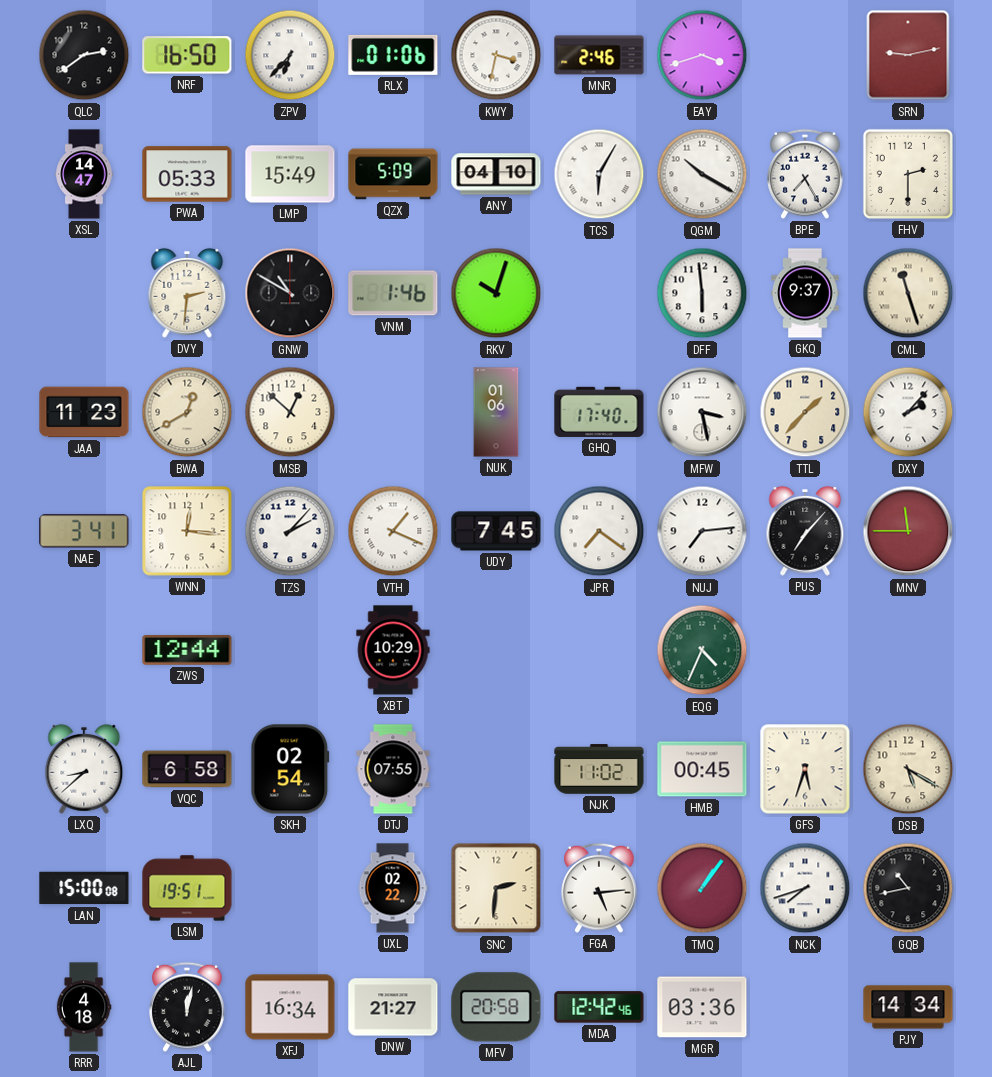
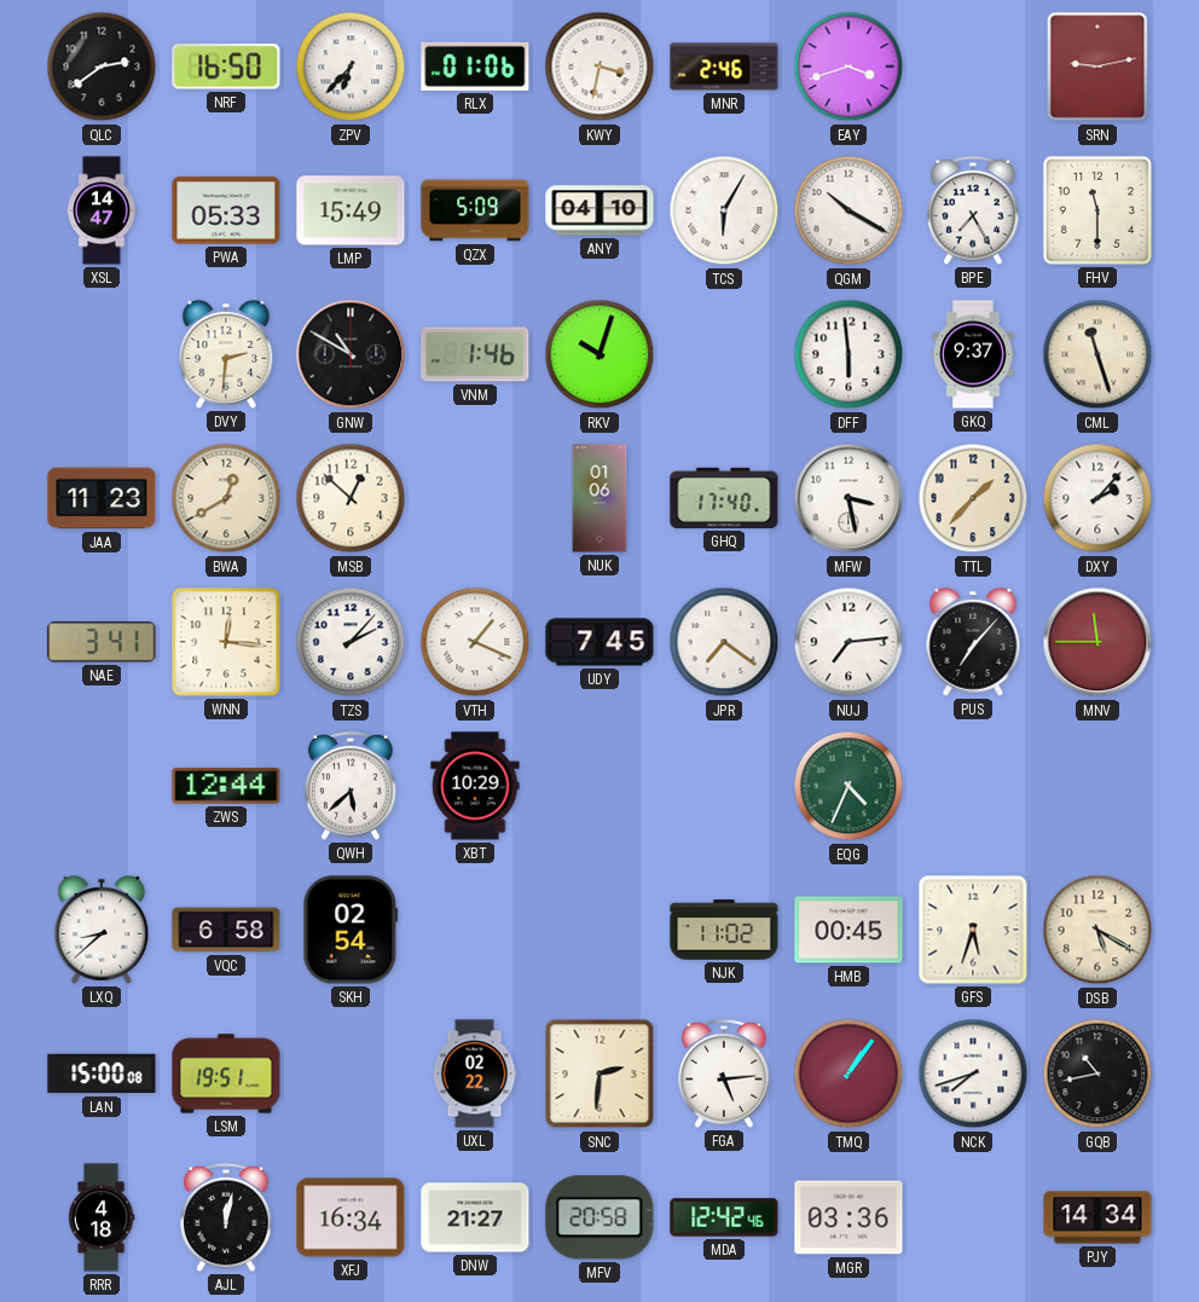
FHV: 2:30 -> 11:30 (1097, 210)
QWH: none -> 5:38 (351, 786)
DTJ: 07:55 -> none (393, 769)
